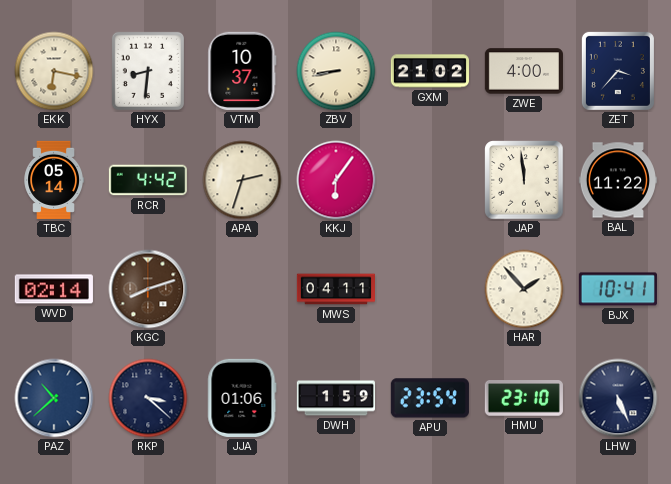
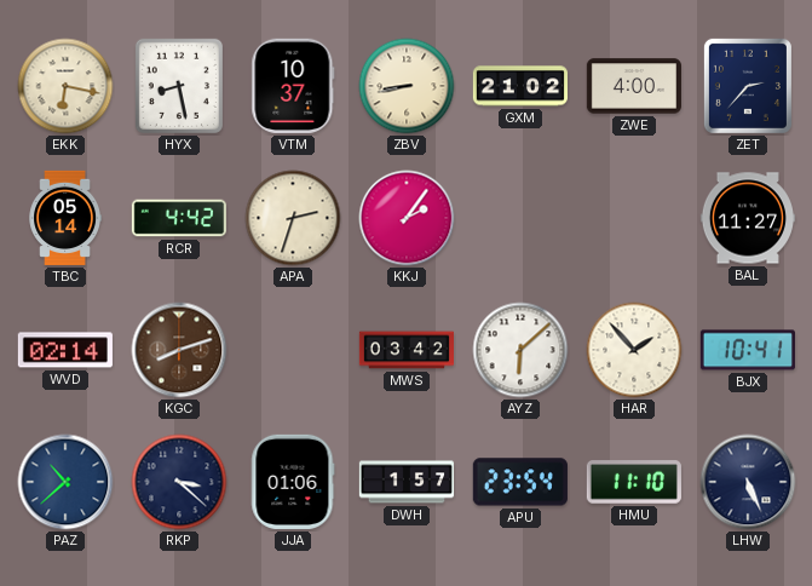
HYX: 8:31 -> 8:28 (179, 86)
ZET: 3:37 -> 2:37 (748, 86)
KKJ: 6:06 -> 2:06 (407, 218)
JAP: 11:59 -> none (524, 180)
BAL: 11:22 -> 11:27 (748, 218)
MWS: 04:11 -> 03:42 (405, 350)
AYZ: none -> 6:08 (520, 350)
DWH: 1:59 -> 1:57 (407, 482)
HMU: 23:10 -> 11:10 (634, 483)
